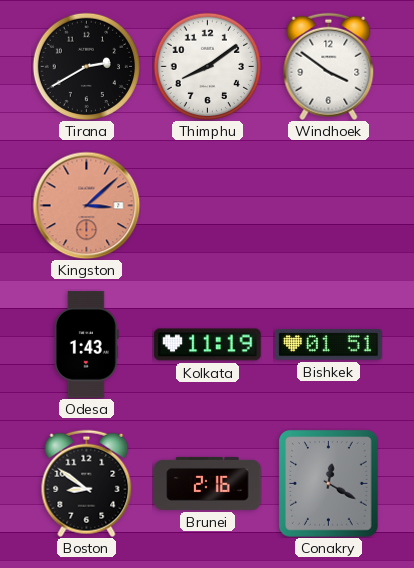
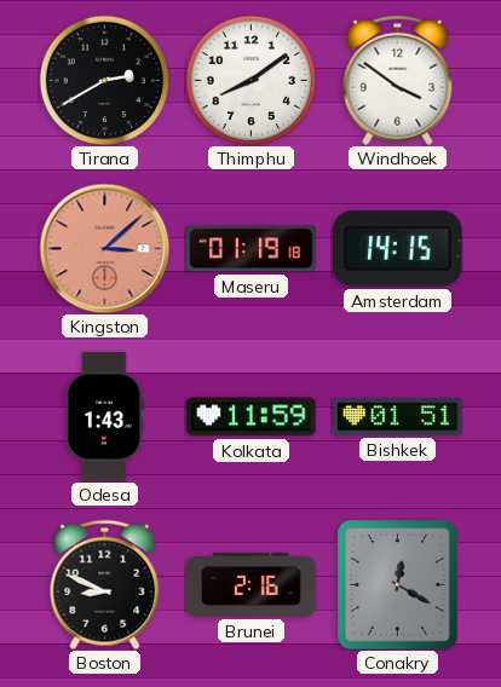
Maseru: none -> 01:19 (252, 249)
Amsterdam: none -> 14:15 (398, 249)
Kolkata: 11:19 -> 11:59 (252, 417)
Boston: 8:51 -> 8:49 (105, 584)
